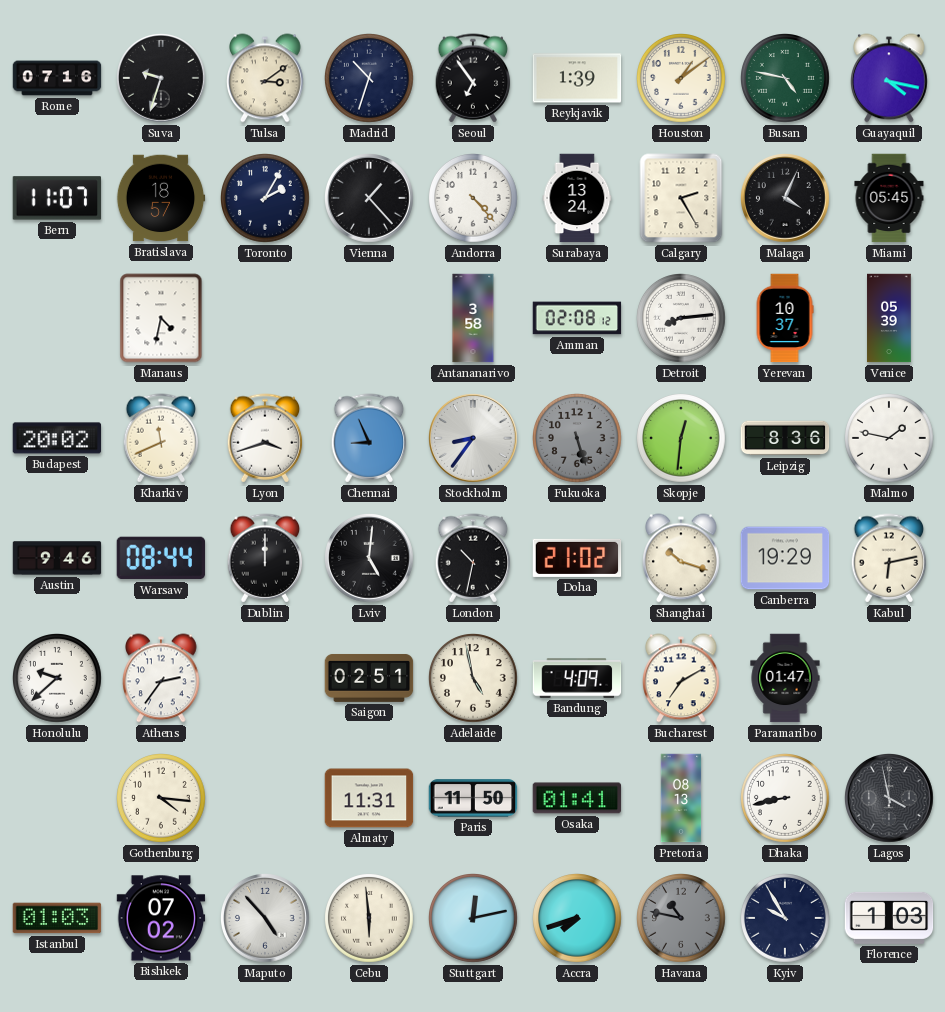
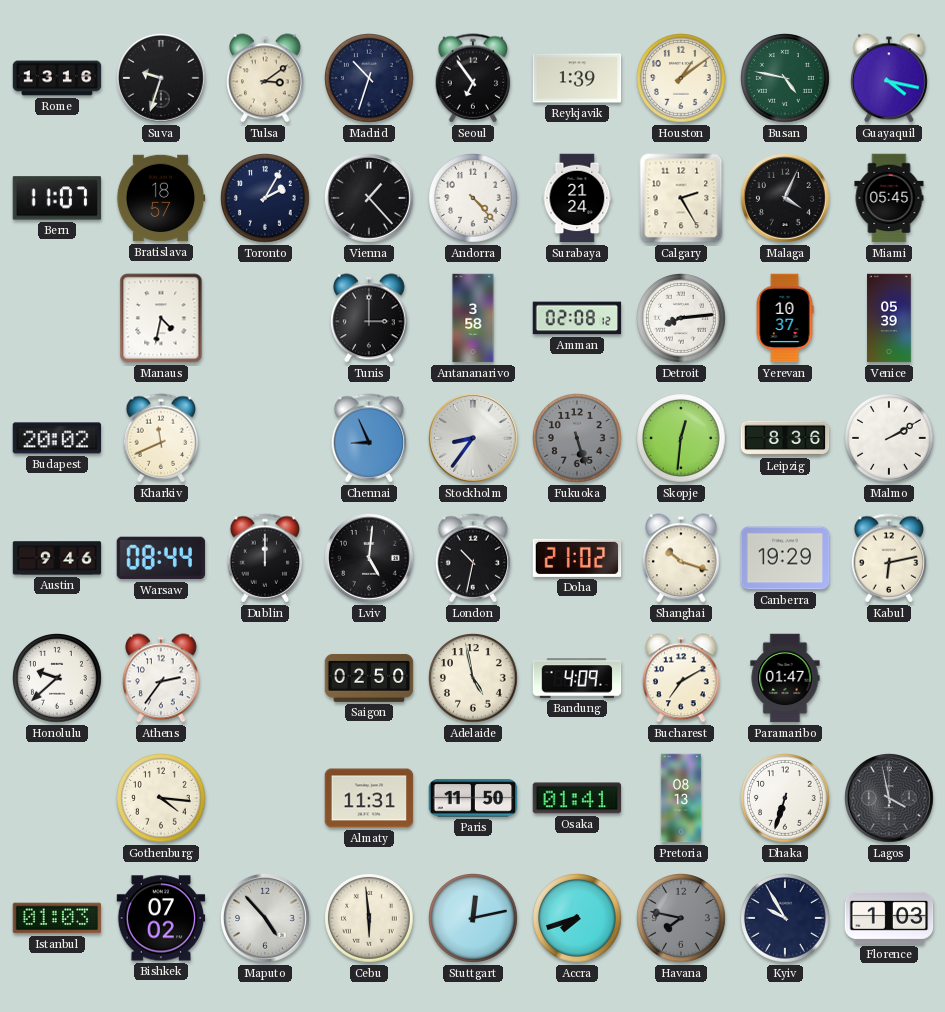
Rome: 07:16 -> 13:16 (57, 78)
Surabaya: 13:24 -> 21:24 (577, 198)
Tunis: none -> 3:00 (370, 318)
Lyon: 3:42 -> none (265, 438)
Malmo: 1:47 -> 2:10 (890, 439)
Saigon: 02:51 -> 02:50 (369, 678)
Dhaka: 8:43 -> 6:33 (786, 799)
Havana: 10:47 -> 7:47 (682, 919)
